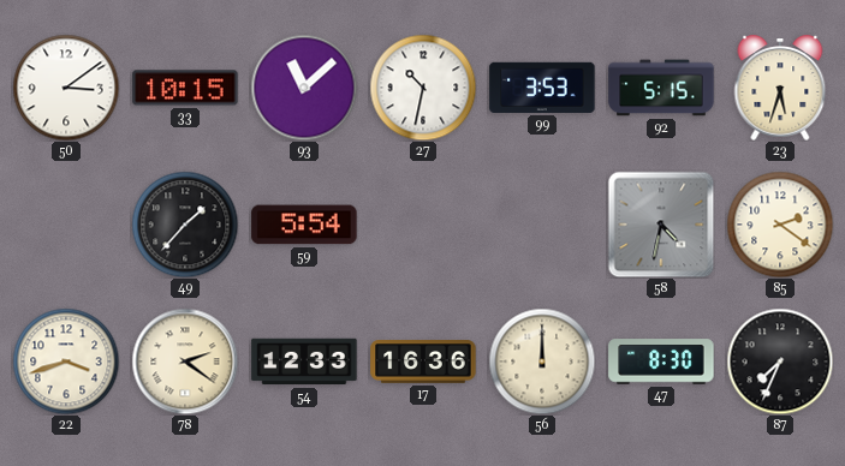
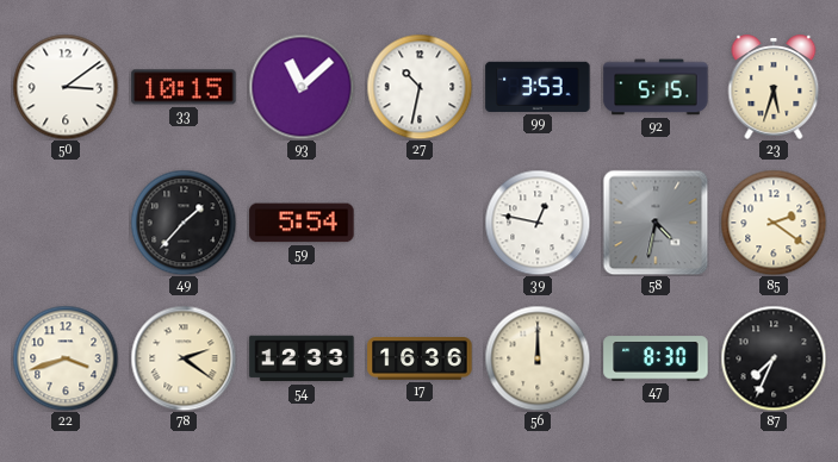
39: none -> 12:47 (538, 223)
